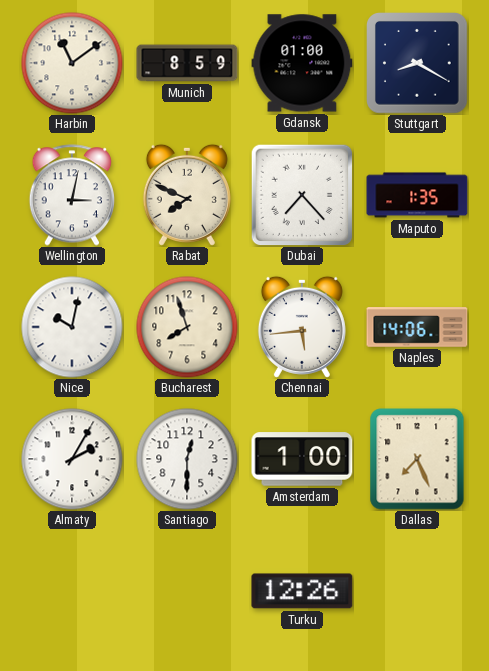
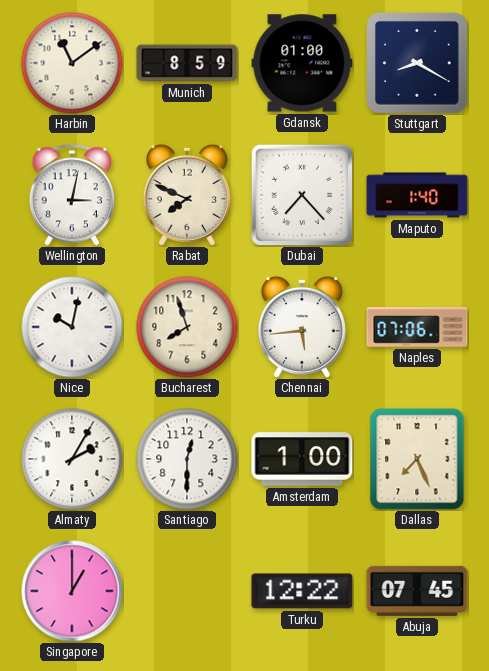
Maputo: 1:35 -> 1:40 (417, 195)
Naples: 14:06 -> 07:06 (417, 327)
Singapore: none -> 1:00 (72, 591)
Turku: 12:26 -> 12:22 (302, 591)
Abuja: none -> 07:45 (417, 591)
